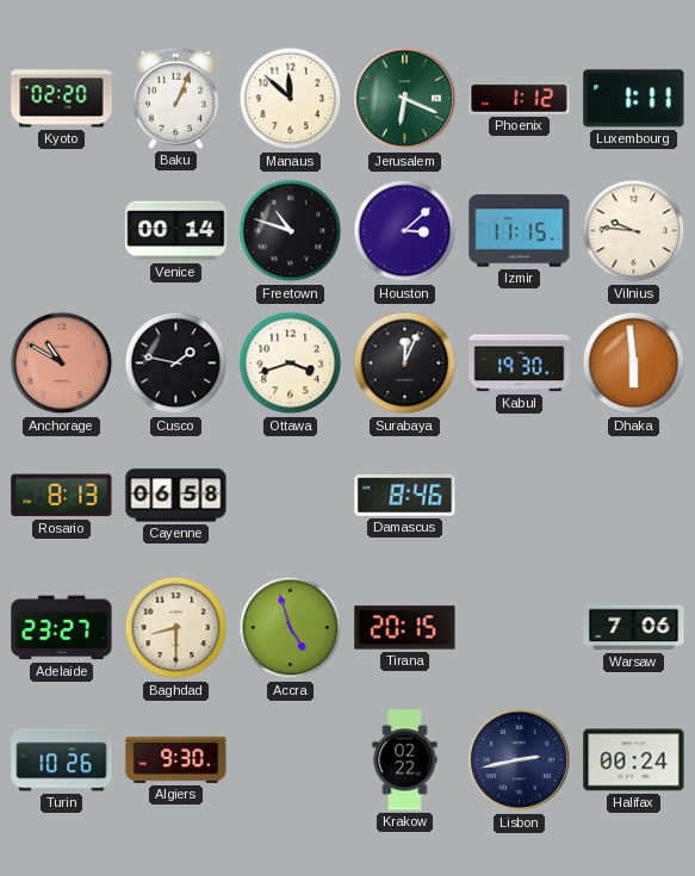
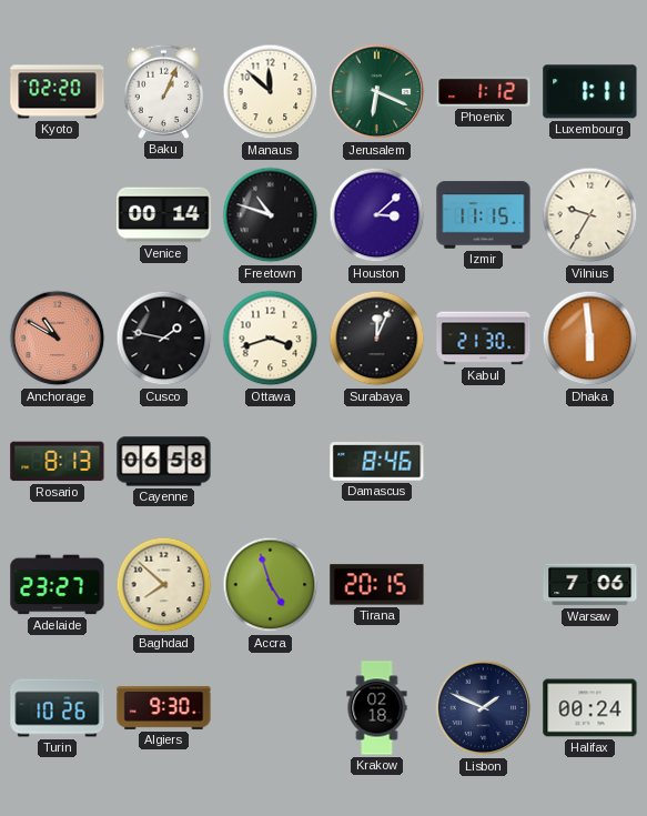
Vilnius: 9:46 -> 9:35 (590, 215)
Kabul: 19:30 -> 21:30 (484, 339)
Baghdad: 8:30 -> 7:52 (164, 585)
Krakow: 02:22 -> 02:18 (377, 708)
Lisbon: 2:43 -> 1:49 (484, 708)
